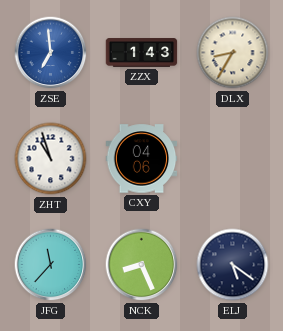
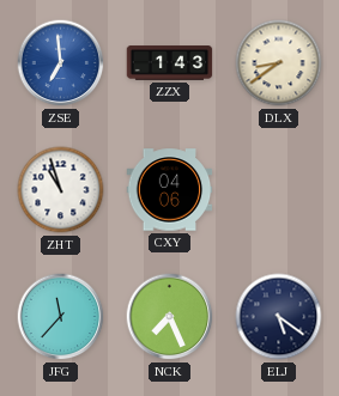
DLX: 8:35 -> 8:39 (279, 63)
NCK: 8:26 -> 7:26 (170, 317)
